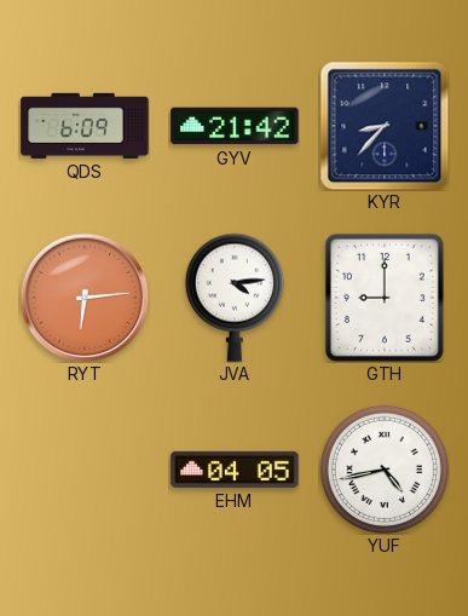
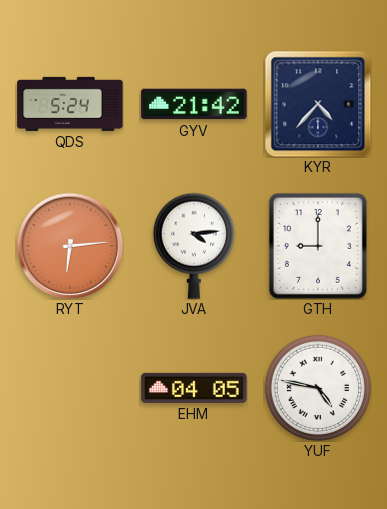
QDS: 6:09 -> 5:24 (70, 104)
KYR: 8:37 -> 4:37 (318, 104)
YUF: 4:43 -> 4:47 (318, 388)
